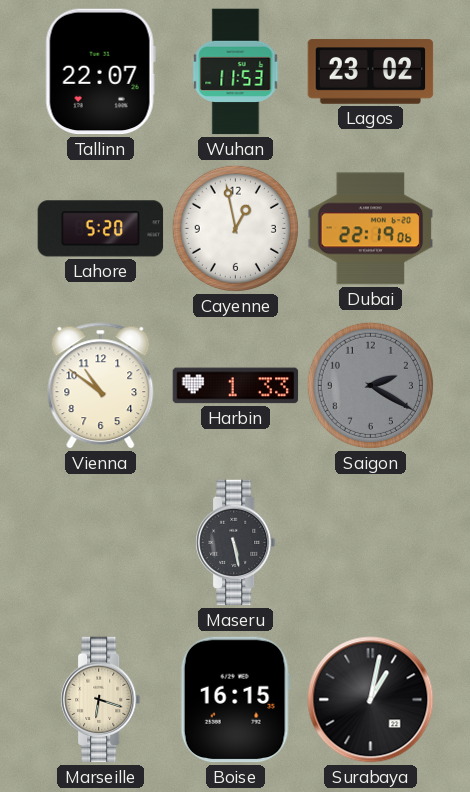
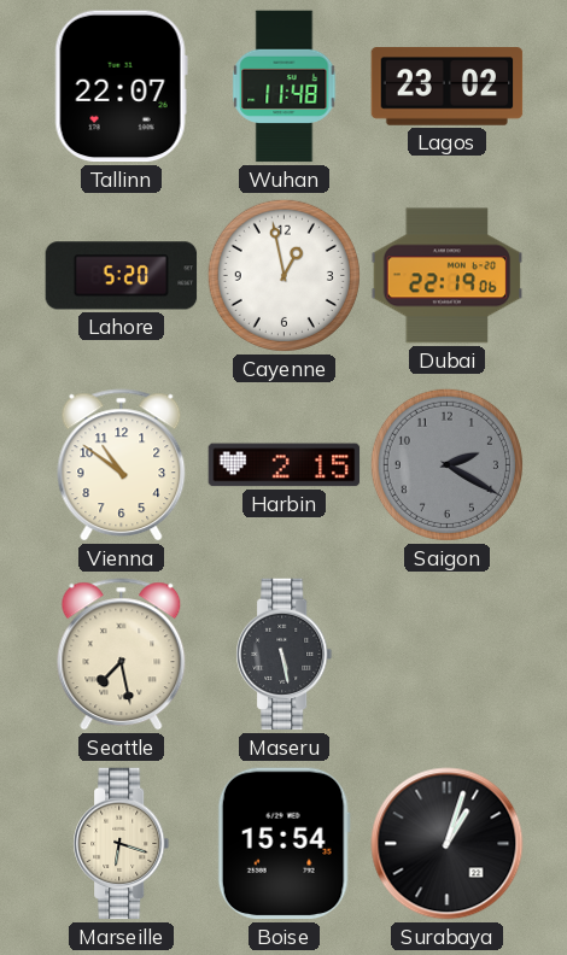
Wuhan: 11:53 -> 11:48 (285, 87)
Harbin: 1:33 -> 2:15 (285, 465)
Seattle: none -> 7:28 (122, 655)
Boise: 16:15 -> 15:54 (283, 844)
Surabaya: 1:02 -> 1:03 (448, 844)
